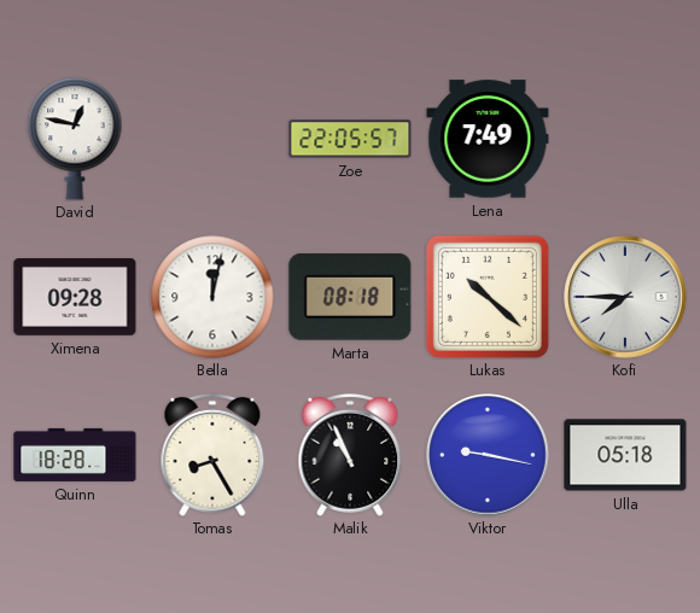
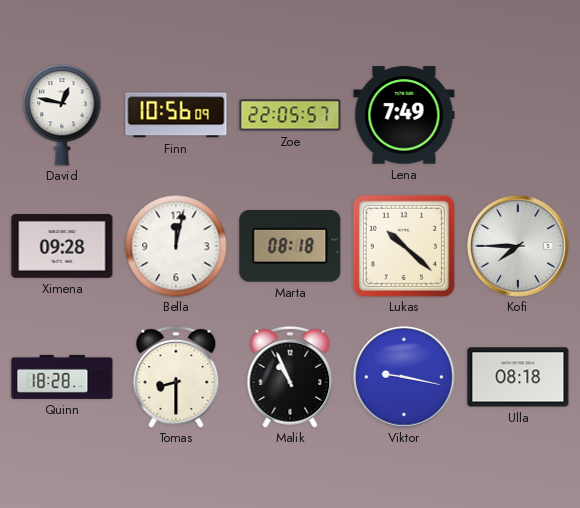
Finn: none -> 10:56 (176, 115)
Tomas: 8:25 -> 8:30 (176, 377)
Ulla: 05:18 -> 08:18 (518, 377)
